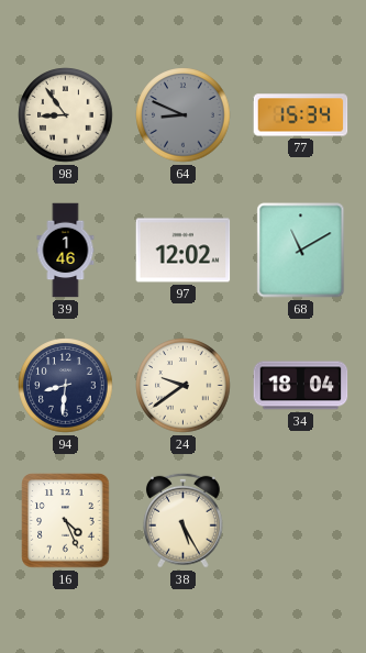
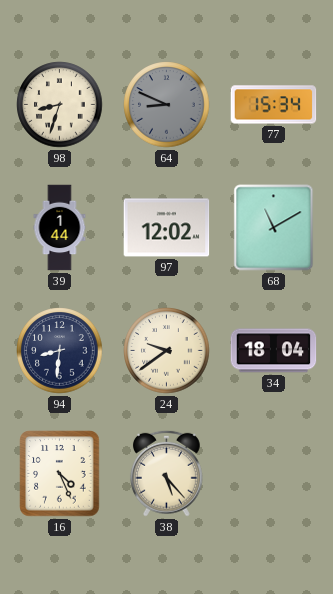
98: 8:54 -> 8:33 (60, 105)
39: 1:46 -> 1:44 (60, 228)
38: 5:25 -> 5:23 (166, 473)
